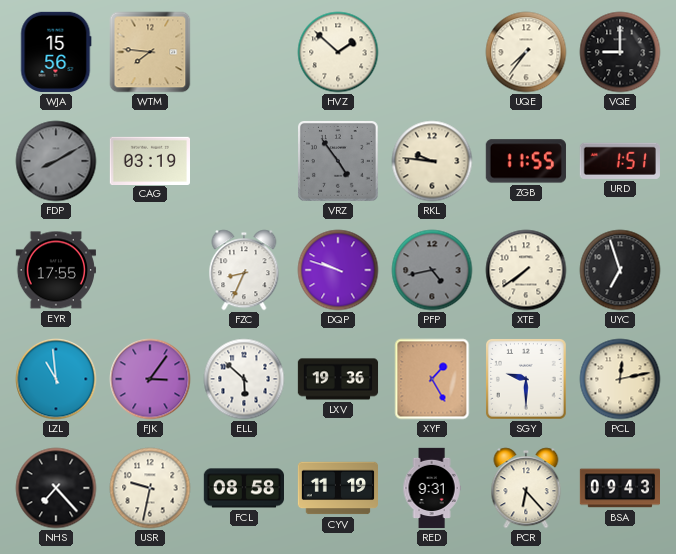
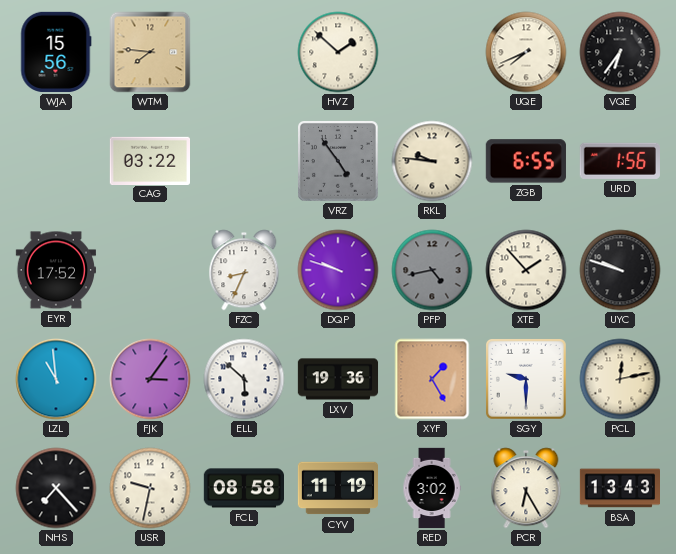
UQE: 7:36 -> 7:41 (526, 52)
VQE: 9:00 -> 6:36 (620, 52)
FDP: 8:10 -> none (56, 161)
CAG: 03:19 -> 03:22 (149, 160)
ZGB: 11:55 -> 6:55 (526, 161)
URD: 1:51 -> 1:56 (620, 161)
EYR: 17:55 -> 17:52 (55, 270)
XTE: 7:39 -> 1:53 (526, 270)
UYC: 6:57 -> 9:48 (620, 270)
RED: 9:31 -> 3:02 (432, 488)
PCR: 6:23 -> 6:25 (526, 488)
BSA: 09:43 -> 13:43 (620, 488)
